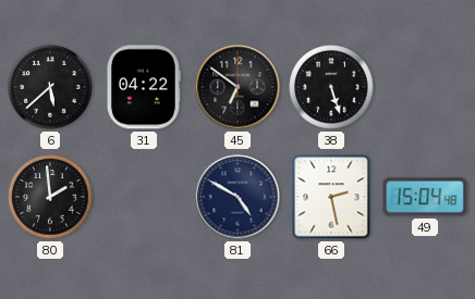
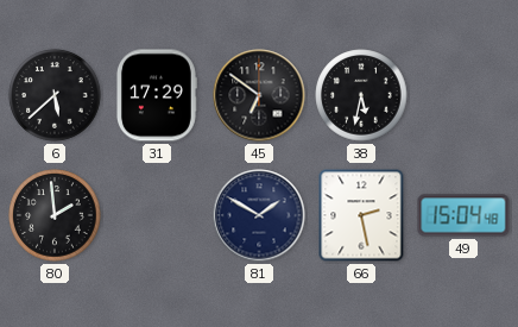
31: 04:22 -> 17:29 (157, 95)
38: 5:27 -> 5:32 (361, 95)
81: 4:50 -> 1:50 (259, 215)
